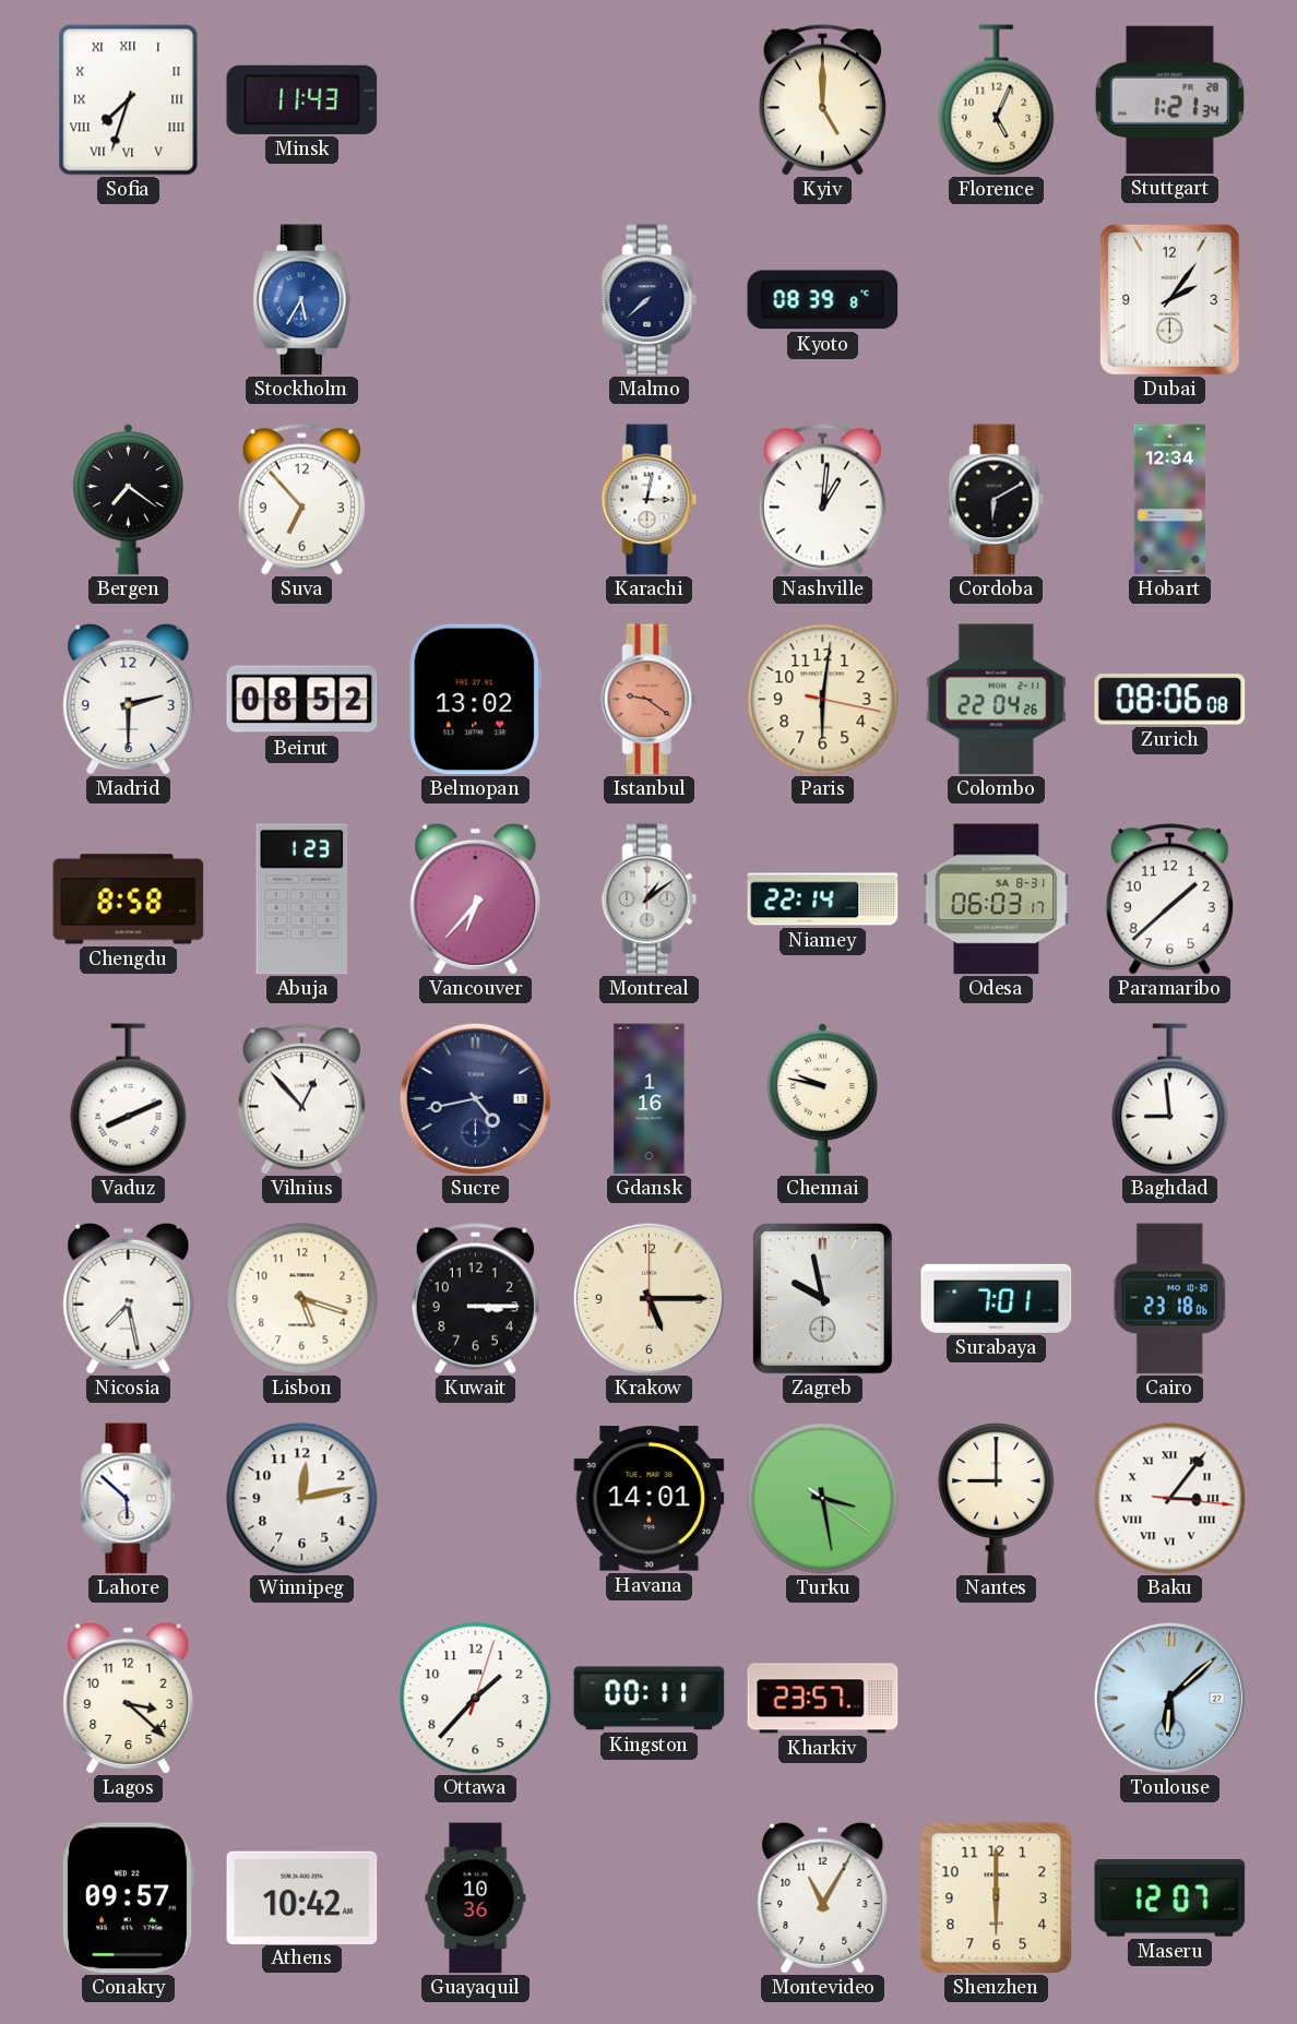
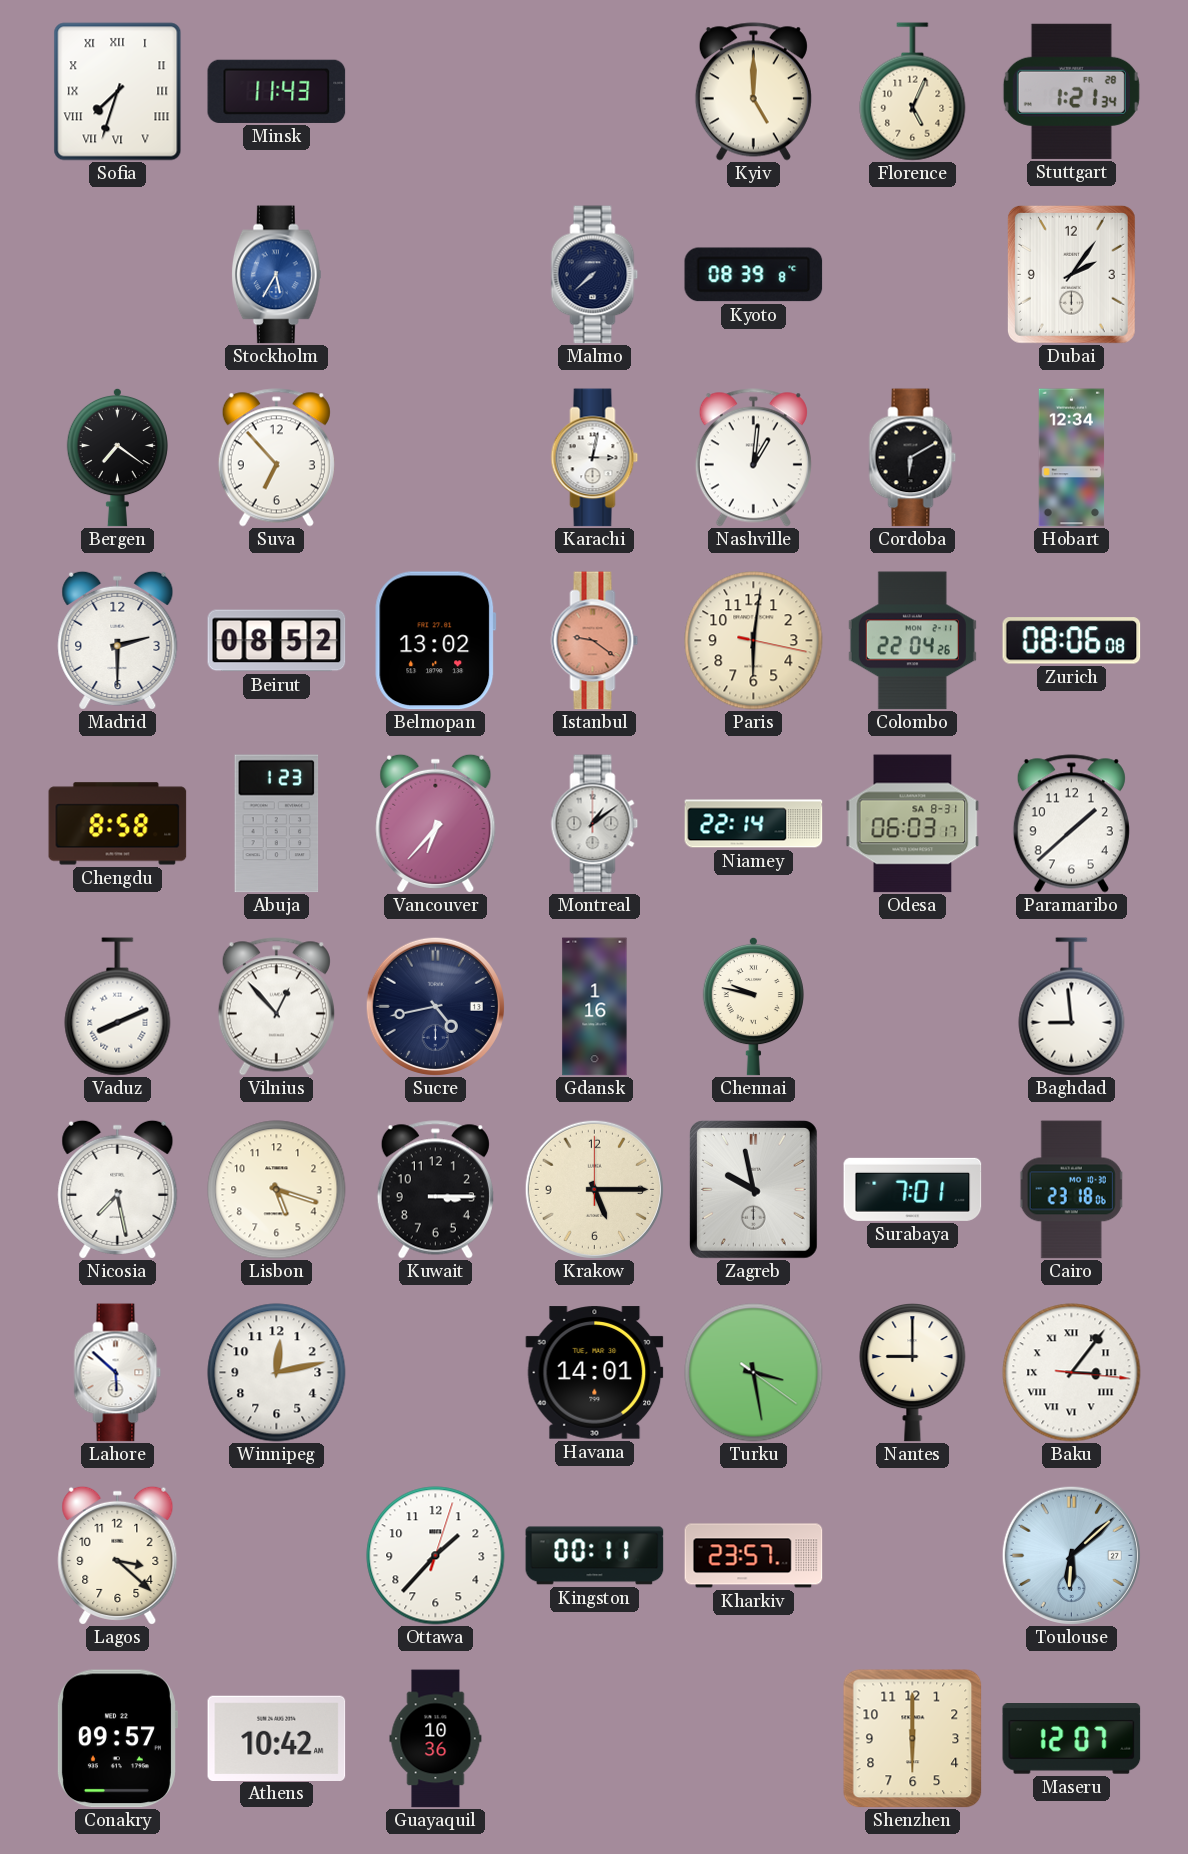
Montevideo: 11:05 -> none (823, 1897)
